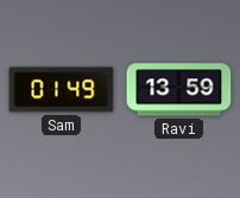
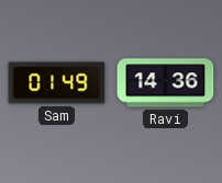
Ravi: 13:59 -> 14:36 (166, 83)
